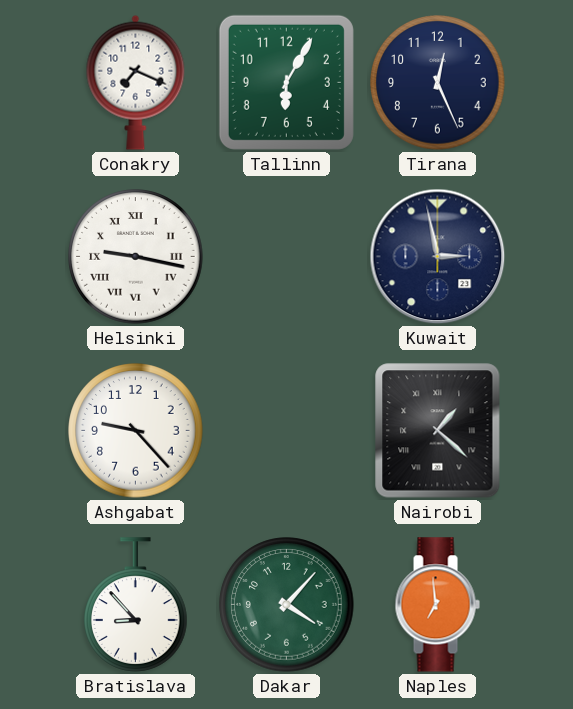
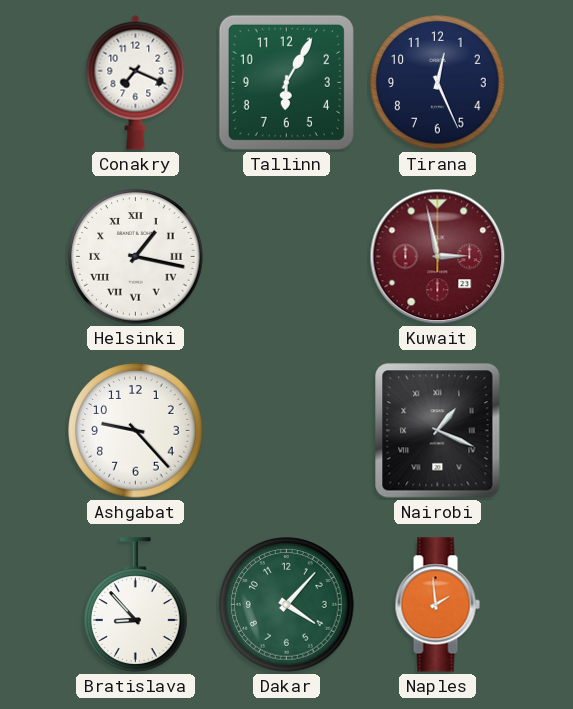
Helsinki: 9:17 -> 1:17 (136, 257)
Kuwait dial: navy -> burgundy (438, 257)
Nairobi: 1:22 -> 1:19 (438, 431)
Naples: 6:59 -> 1:59 (437, 605)
